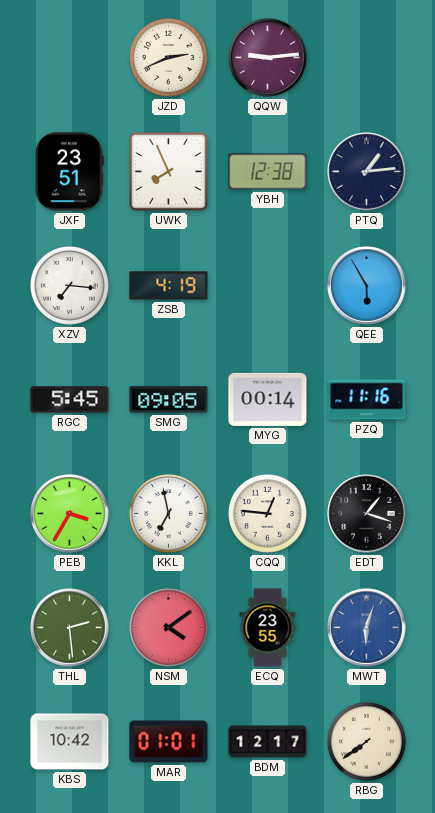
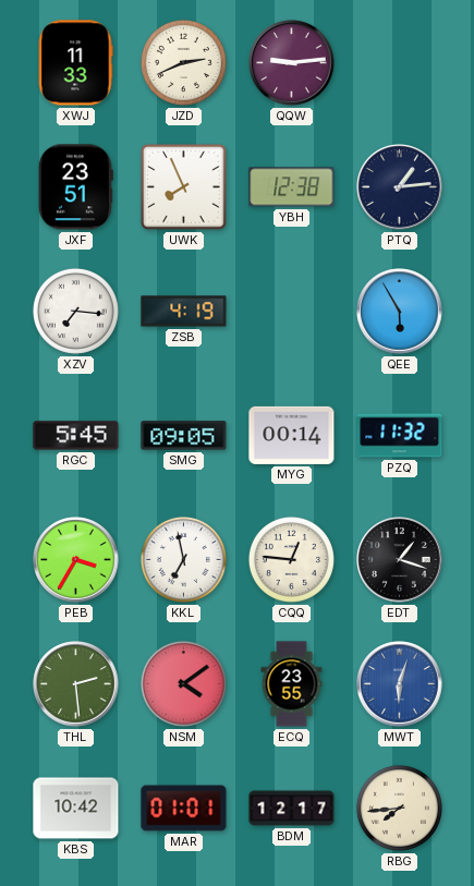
XWJ: none -> 11:33 (75, 63)
PZQ: 11:16 -> 11:32 (400, 436)
RBG: 7:39 -> 7:44 (399, 808)
